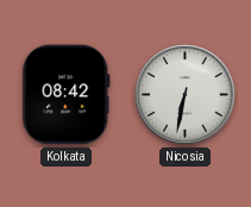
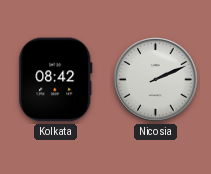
Nicosia: 6:32 -> 2:11 (156, 80)
